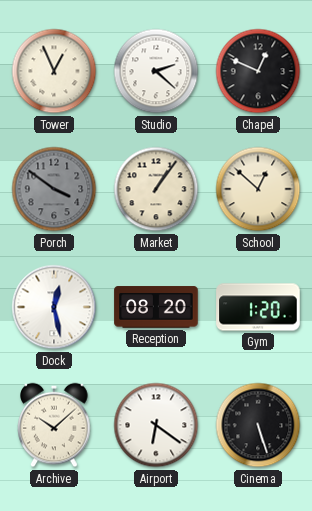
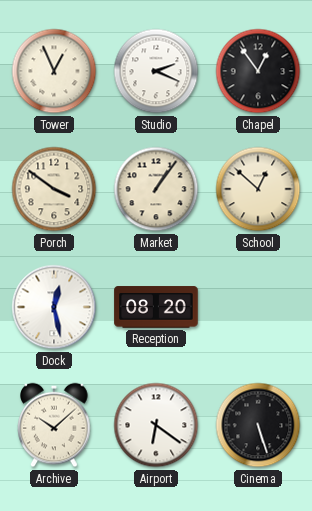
Studio: 2:22 -> 2:19 (156, 71)
Chapel: 12:49 -> 12:54 (258, 71)
Porch dial: grey -> cream (54, 189)
Gym: 1:20 -> none (258, 307)
